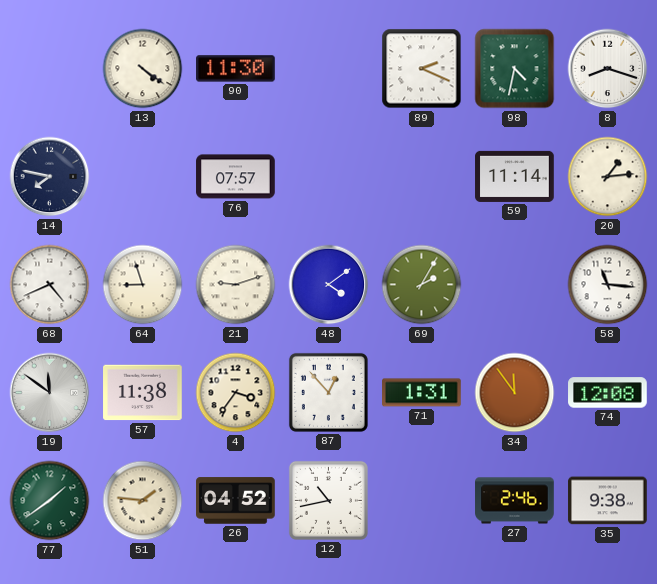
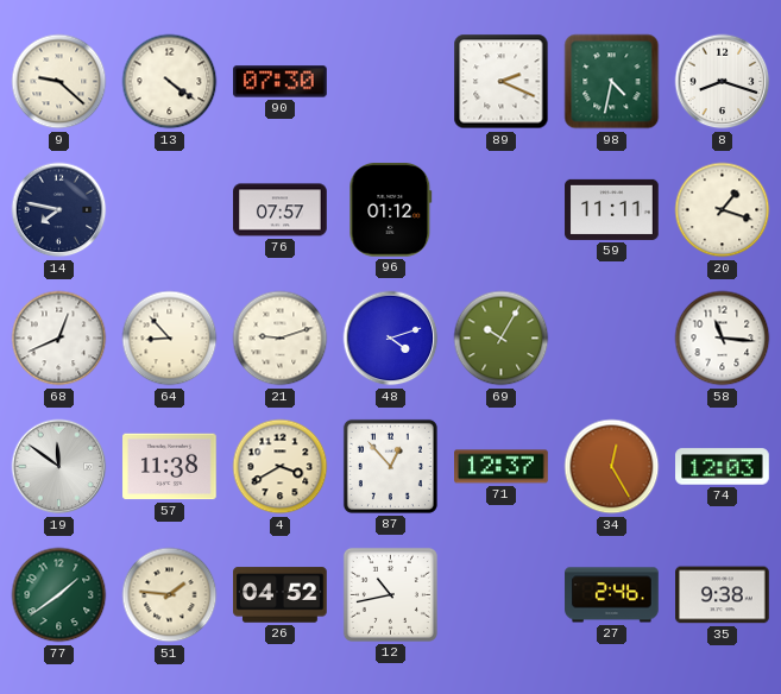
9: none -> 9:22 (59, 82)
90: 11:30 -> 07:30 (281, 82)
96: none -> 01:12 (391, 210)
59: 11:14 -> 11:11 (612, 209)
20: 1:14 -> 1:18 (723, 210)
68: 4:41 -> 12:41 (59, 339)
64: 8:57 -> 8:53 (170, 339)
48: 4:09 -> 4:12 (391, 339)
69: 2:05 -> 10:05 (502, 339)
4: 3:36 -> 3:40 (281, 467)
71: 1:31 -> 12:37 (502, 467)
34: 11:54 -> 12:25 (612, 467)
74: 12:08 -> 12:03 (723, 467)
